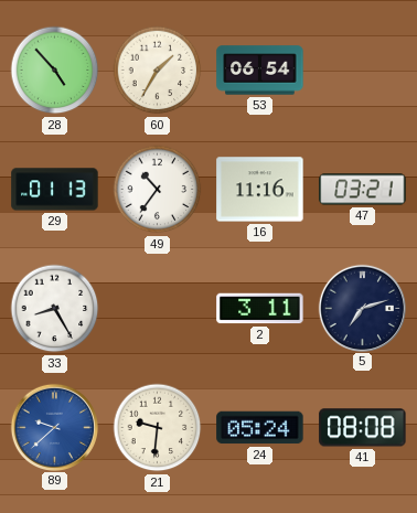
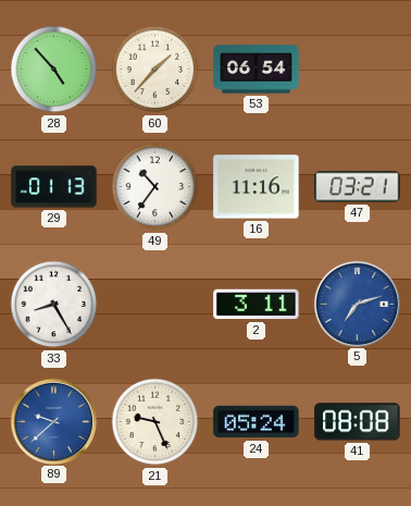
60: 1:35 -> 1:37 (155, 70)
5 dial: navy -> blue (357, 304)
21: 9:31 -> 9:26 (155, 422)
